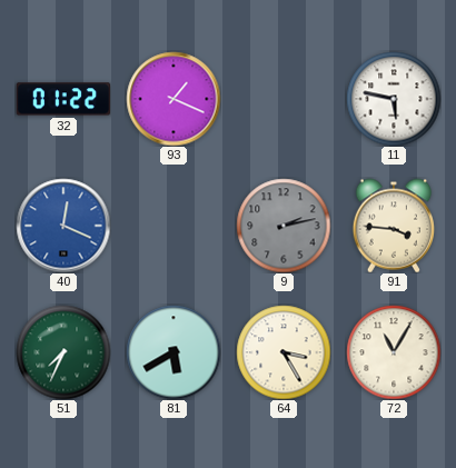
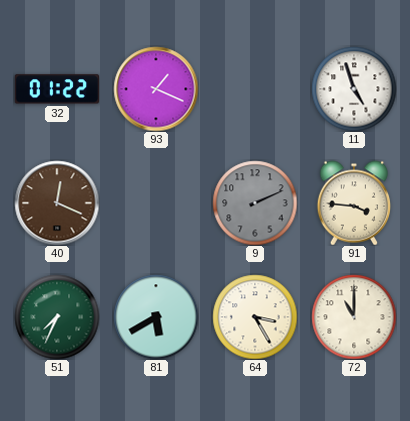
11: 5:47 -> 4:57 (354, 89)
40 dial: blue -> brown (57, 203)
9: 2:13 -> 2:11 (255, 203)
72: 11:05 -> 11:00 (354, 317)
